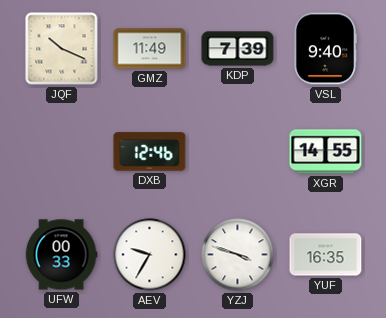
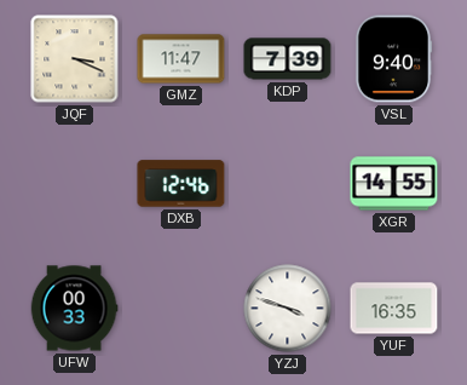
JQF: 10:19 -> 3:19 (75, 59)
GMZ: 11:49 -> 11:47 (181, 59)
AEV: 9:35 -> none (150, 255)
